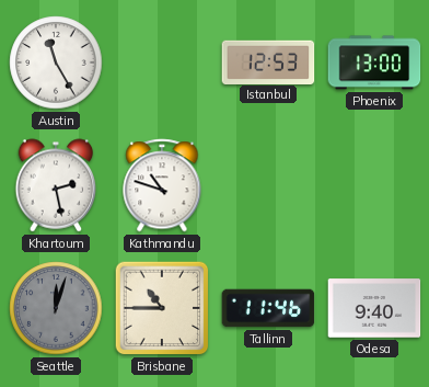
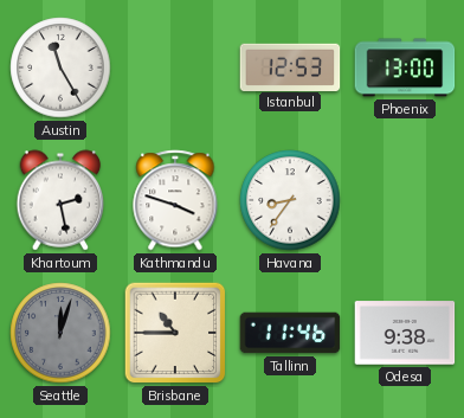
Kathmandu: 10:48 -> 3:48 (175, 200)
Havana: none -> 8:36 (290, 200)
Odesa: 9:40 -> 9:38 (405, 333)
